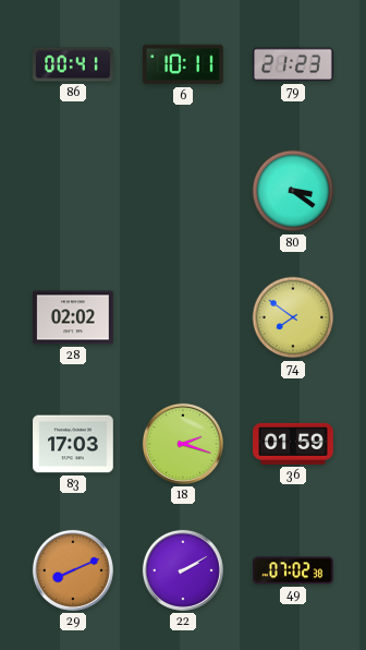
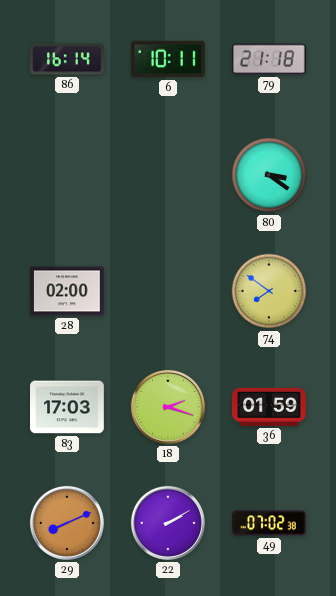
86: 00:41 -> 16:14 (67, 59)
79: 21:23 -> 21:18 (270, 59)
28: 02:02 -> 02:00 (67, 291)
